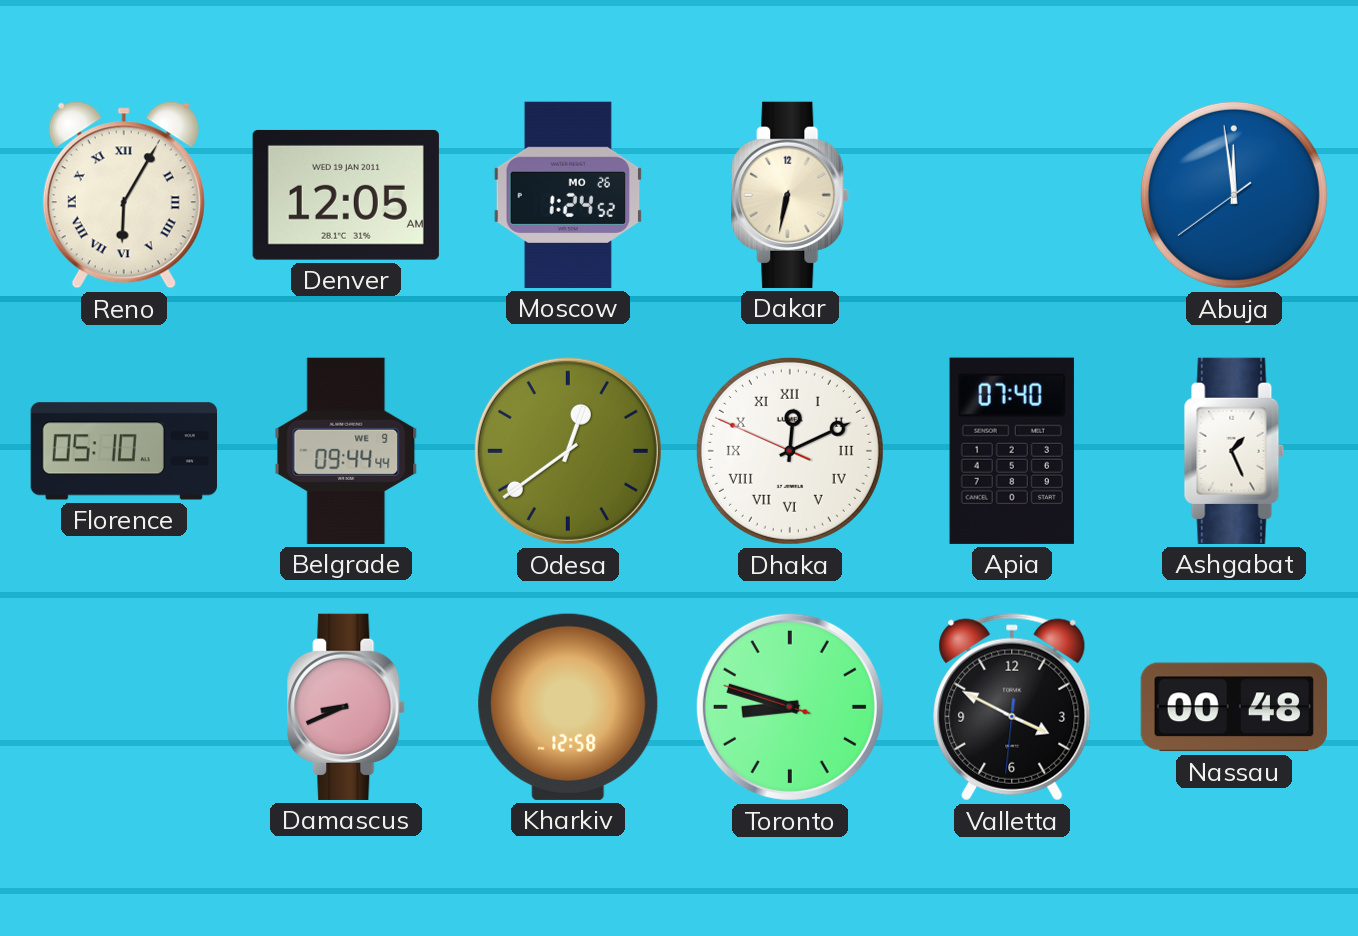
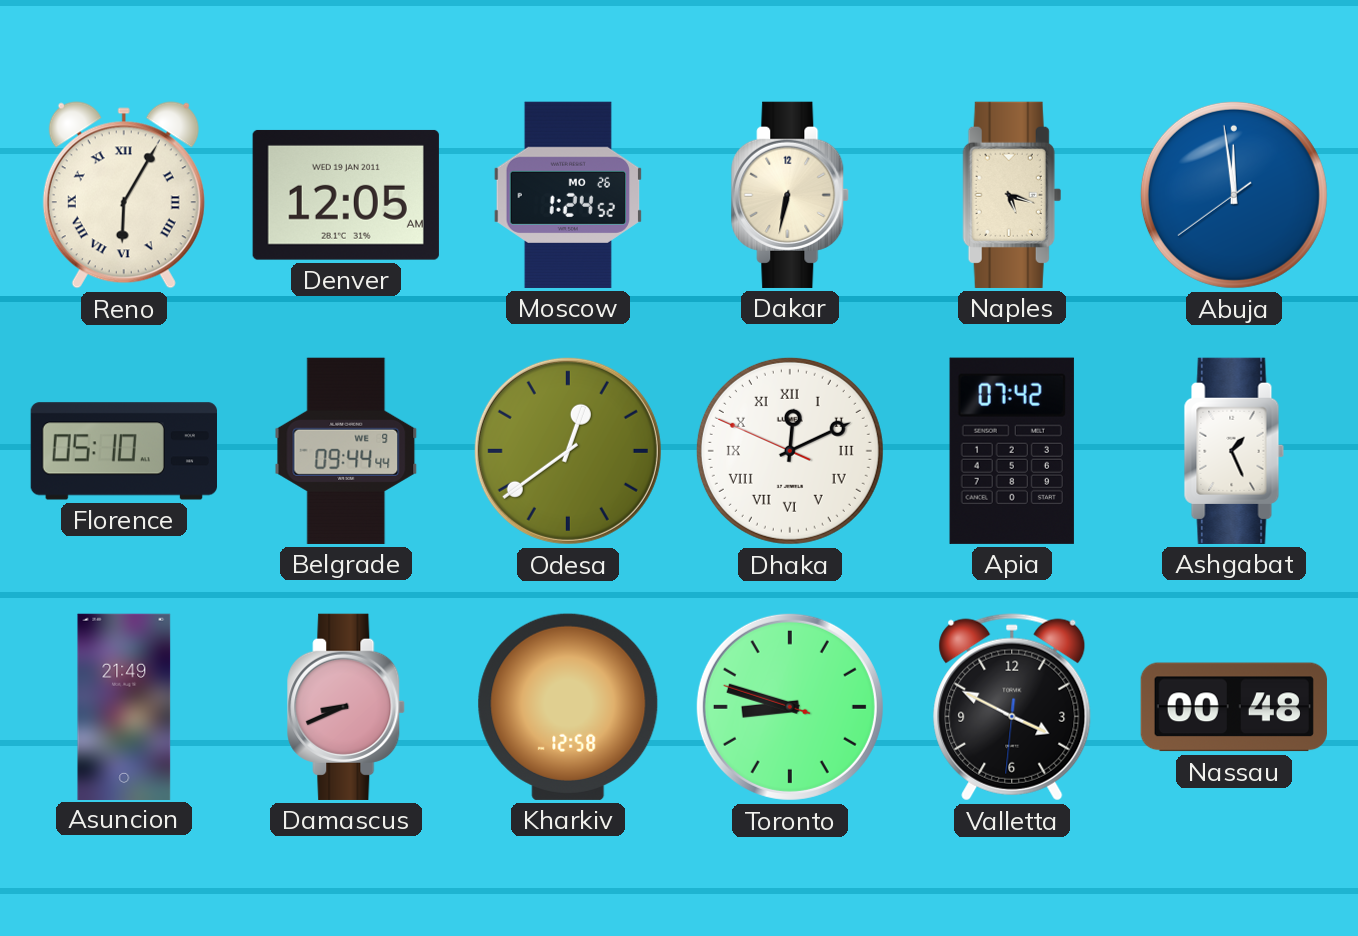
Naples: none -> 5:18 (1012, 195)
Apia: 07:40 -> 07:42 (1012, 451)
Asuncion: none -> 21:49 (124, 706)
